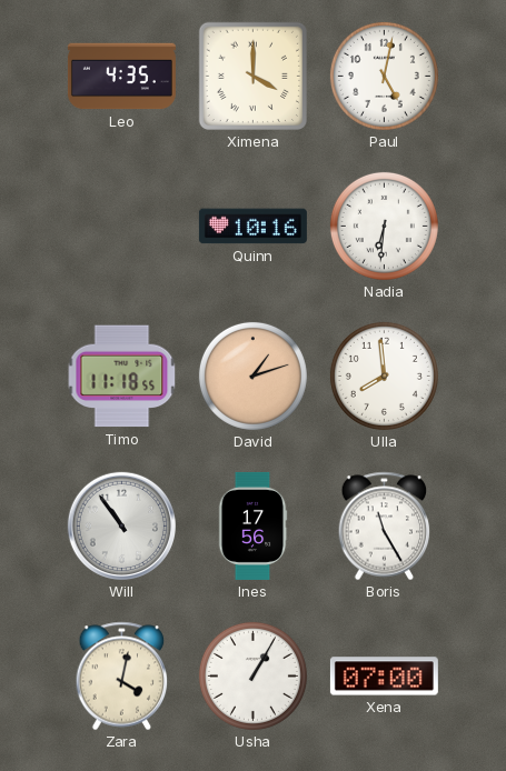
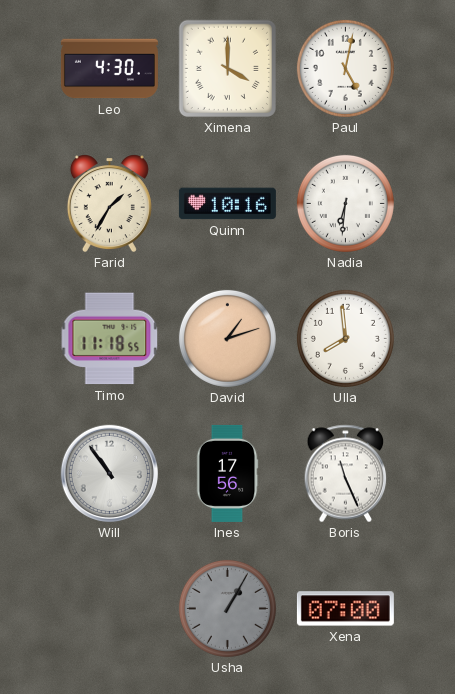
Leo: 4:35 -> 4:30 (109, 69)
Farid: none -> 1:35 (109, 204)
Boris: 11:25 -> 11:26 (346, 474)
Zara: 4:02 -> none (122, 677)
Usha dial: white -> grey (227, 608)
